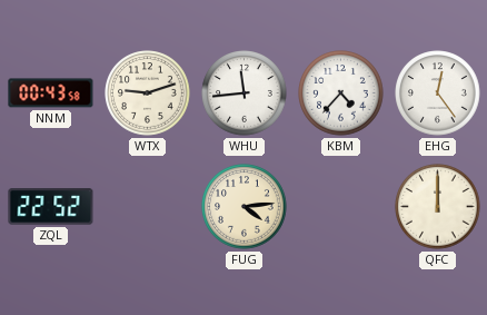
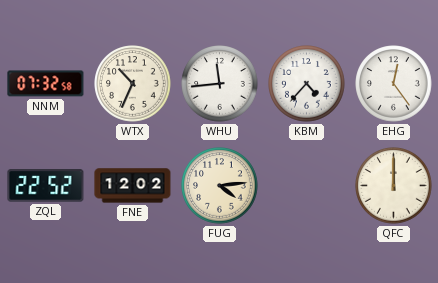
NNM: 00:43 -> 07:32 (46, 84)
WTX: 9:12 -> 10:34 (133, 84)
FNE: none -> 12:02 (133, 186)
